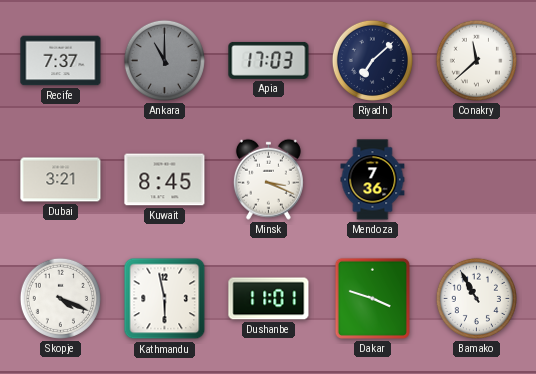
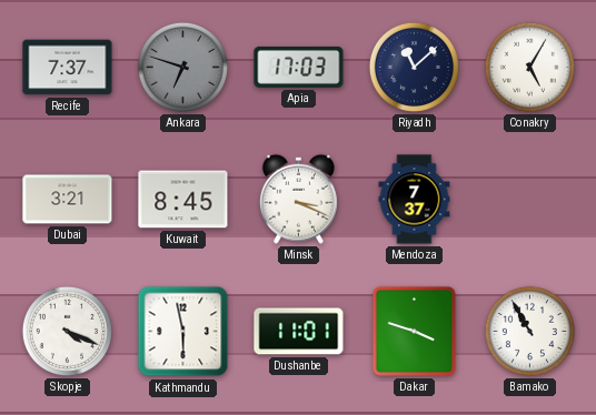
Ankara: 11:00 -> 6:48 (182, 67)
Riyadh: 7:08 -> 11:08 (414, 67)
Conakry: 11:38 -> 5:05 (529, 67)
Mendoza: 7:36 -> 7:37 (415, 200)
